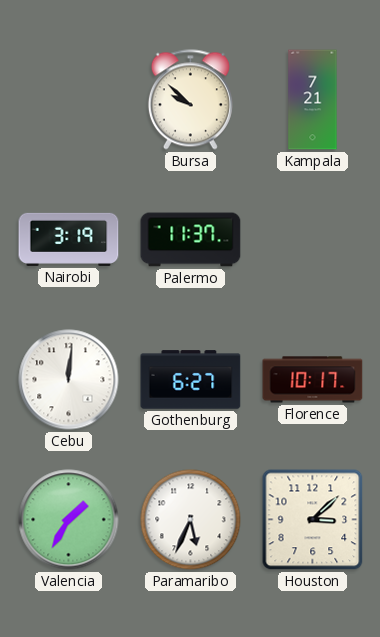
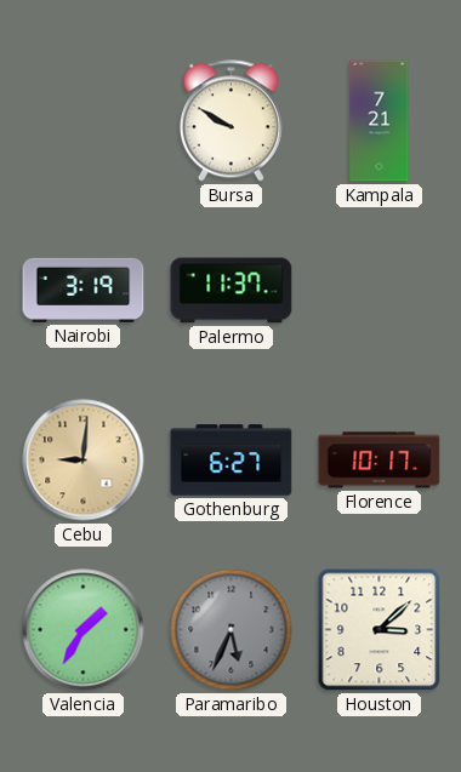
Bursa: 9:52 -> 9:50 (231, 121)
Cebu: 12:01 -> 9:01 (84, 461)
Cebu dial: white -> champagne (84, 461)
Paramaribo dial: white -> grey (232, 630)
